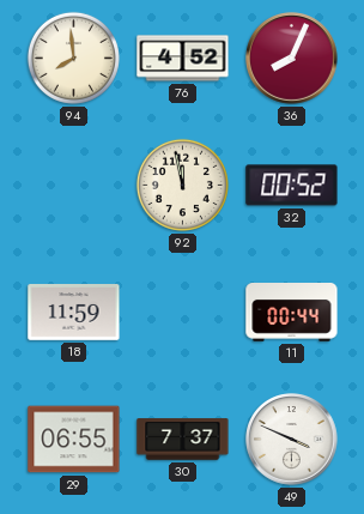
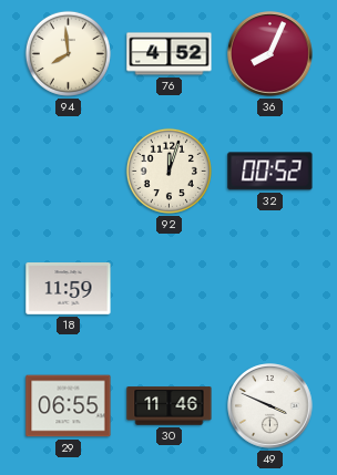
92: 11:58 -> 12:03 (168, 171)
11: 00:44 -> none (292, 313)
30: 7:37 -> 11:46 (170, 406)
